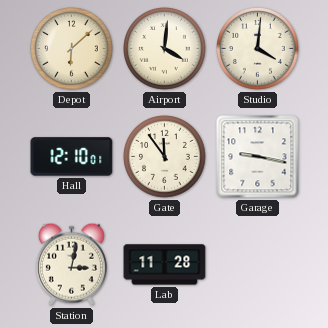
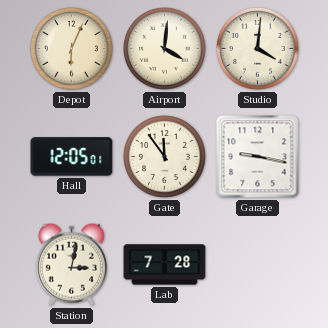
Depot: 6:08 -> 6:04 (72, 49)
Hall: 12:10 -> 12:05 (72, 157)
Lab: 11:28 -> 7:28 (165, 265)
